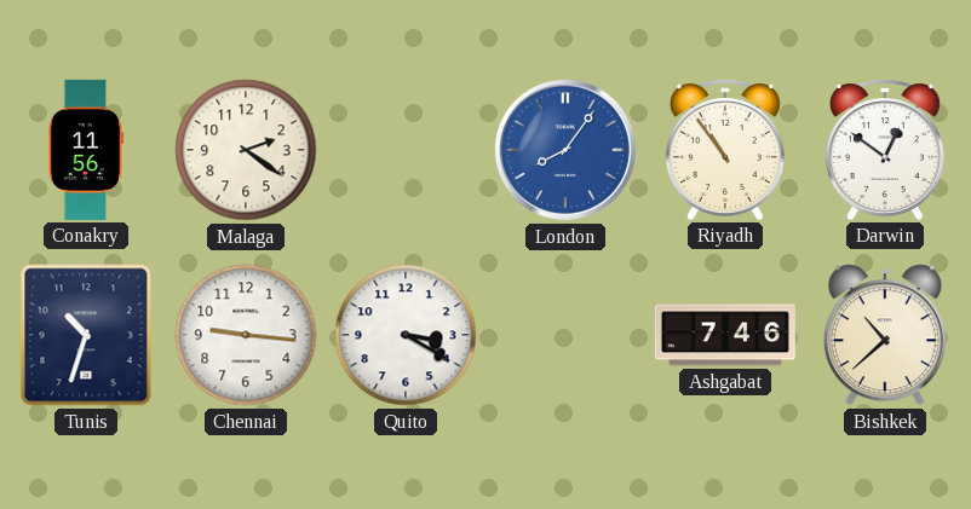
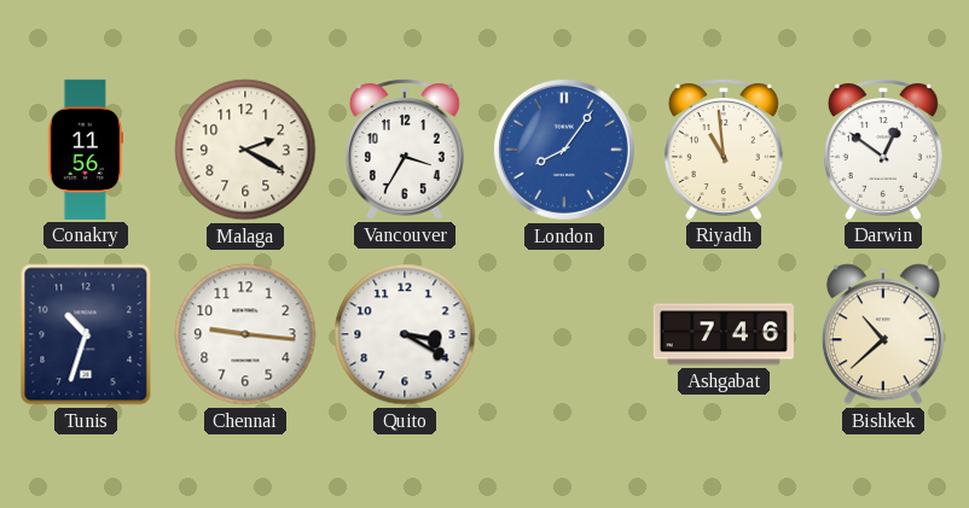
Malaga: 2:21 -> 2:20 (245, 150)
Vancouver: none -> 3:35 (405, 150)
Riyadh: 10:54 -> 10:59 (724, 150)
